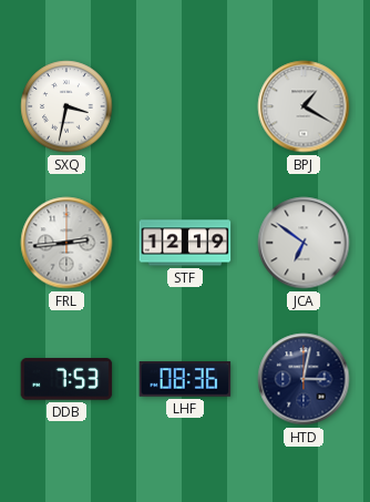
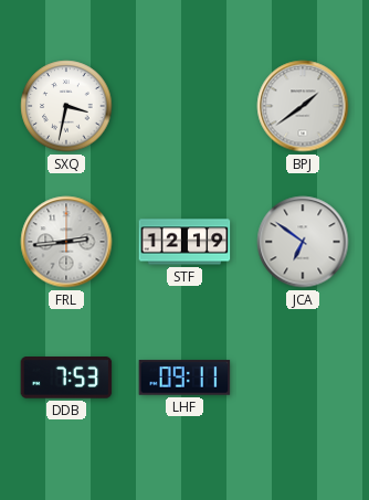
BPJ: 1:20 -> 1:39 (303, 106)
LHF: 08:36 -> 09:11 (184, 377)
HTD: 3:02 -> none (304, 379)
